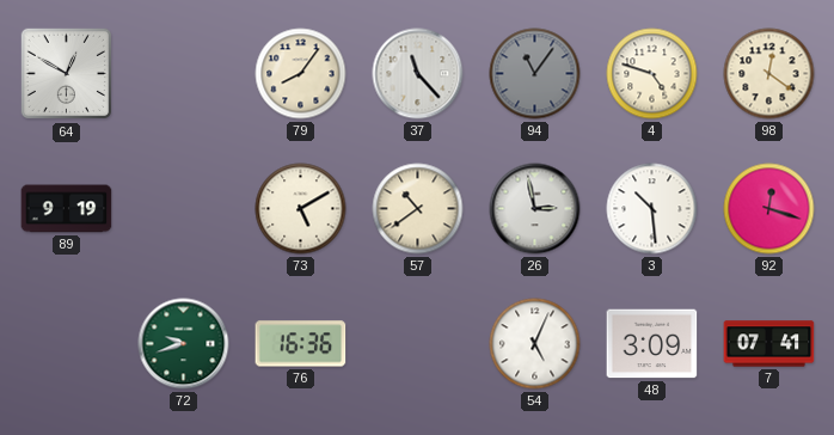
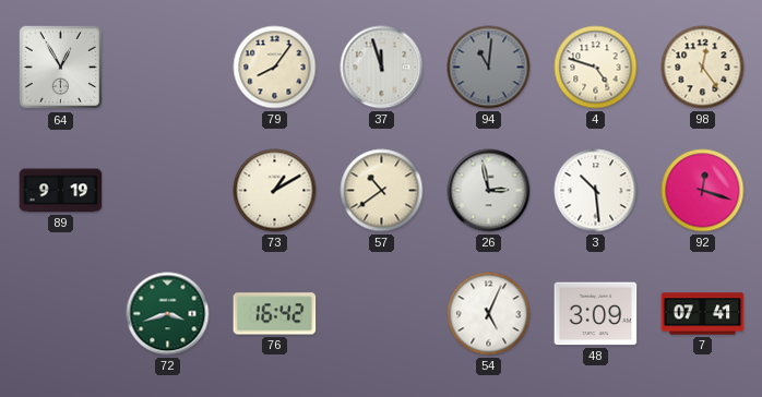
64: 12:50 -> 12:55 (61, 68)
37: 11:23 -> 11:57 (382, 68)
94: 11:06 -> 11:01 (489, 68)
98: 12:21 -> 12:24 (703, 68)
73: 5:10 -> 1:10 (275, 191)
72: 9:42 -> 3:42 (168, 314)
76: 16:36 -> 16:42 (275, 314)
